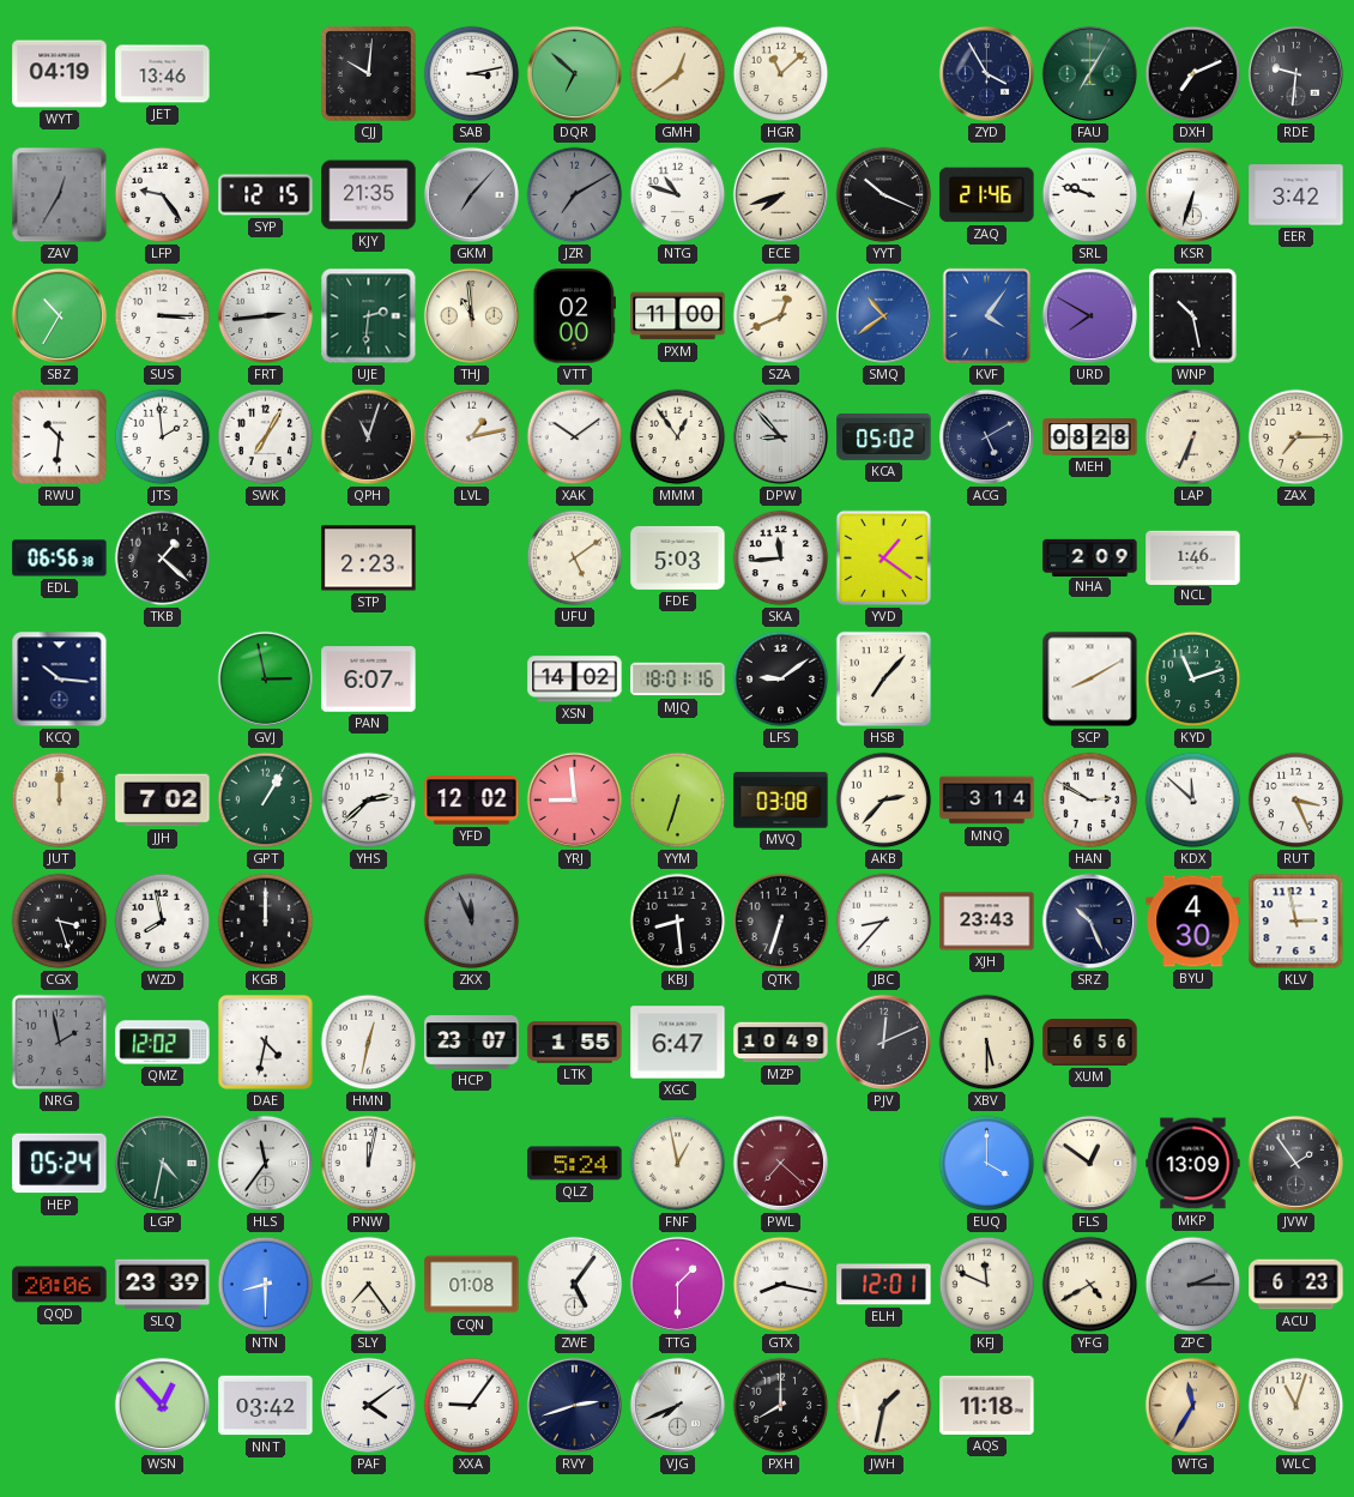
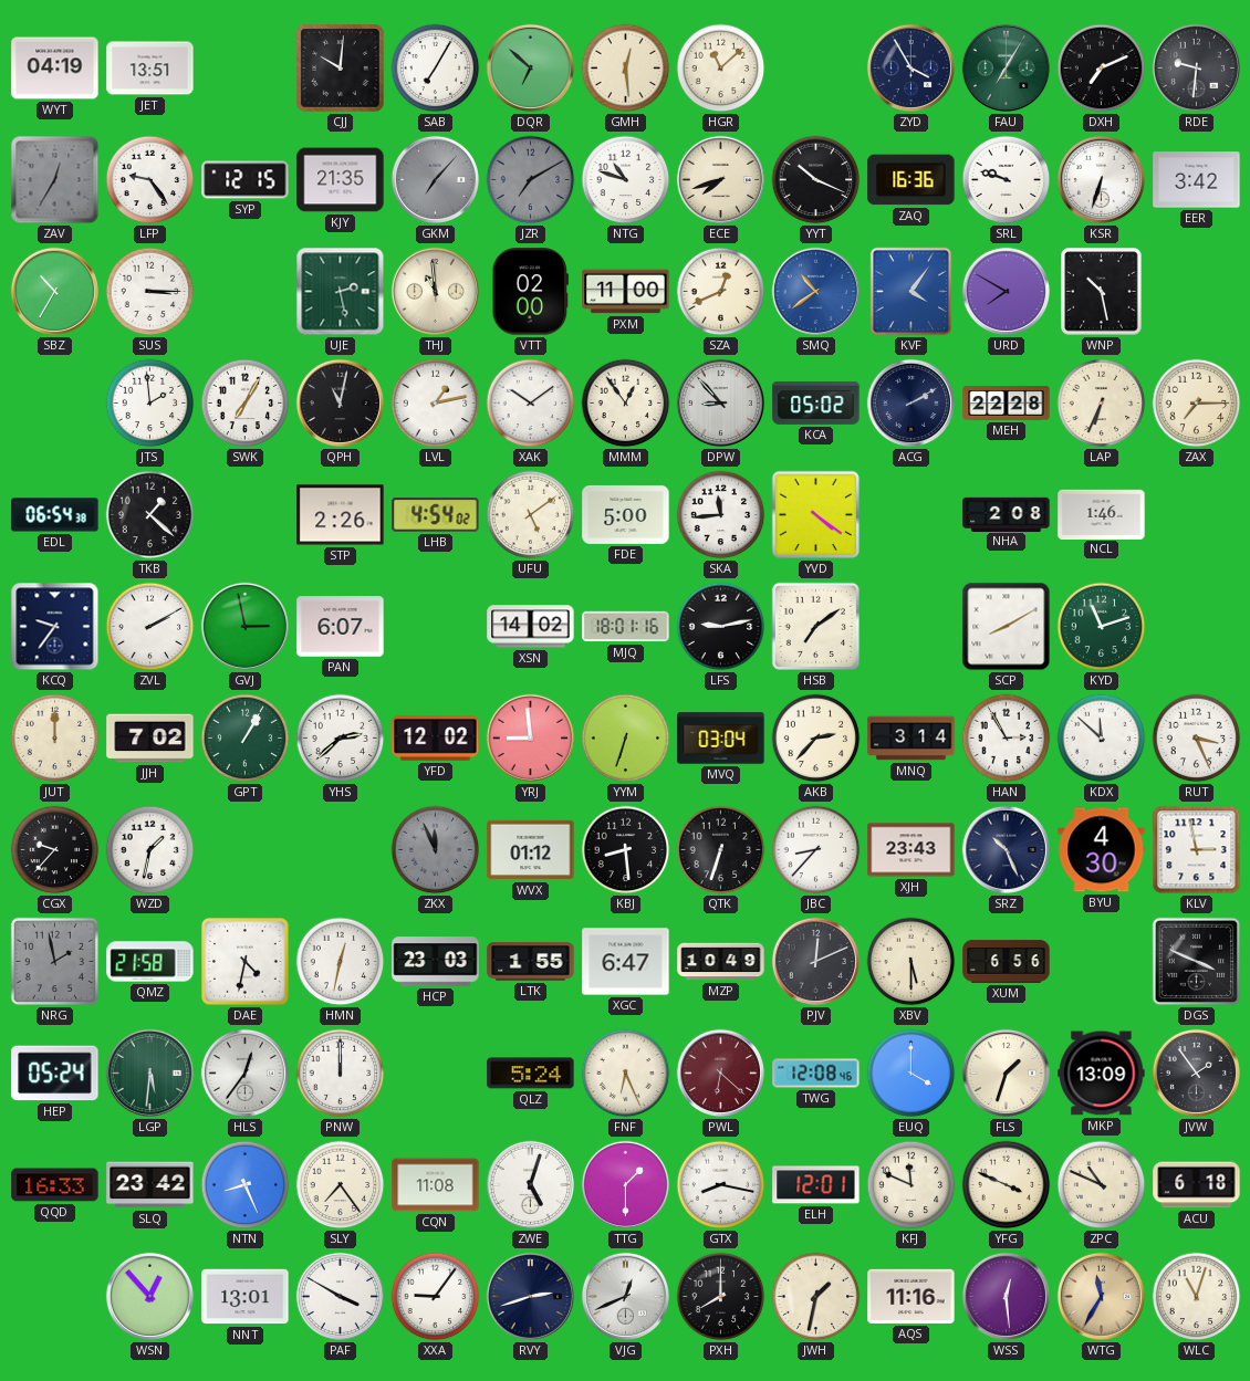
JET: 13:46 -> 13:51 (150, 69)
SAB: 3:13 -> 7:05 (436, 69)
GMH: 12:39 -> 12:29 (626, 69)
ZAQ: 21:46 -> 16:36 (912, 180)
FRT: 2:44 -> none (265, 315)
UJE: 2:31 -> 2:28 (341, 292)
RWU: 10:31 -> none (59, 436)
QPH: 11:03 -> 11:02 (340, 402)
ACG: 5:10 -> 2:10 (910, 402)
MEH: 08:28 -> 22:28 (1007, 404)
EDL: 06:56 -> 06:54 (55, 515)
STP: 2:23 -> 2:26 (341, 515)
LHB: none -> 4:54 (436, 515)
FDE: 5:03 -> 5:00 (626, 514)
YVD: 1:21 -> 4:21 (815, 514)
NHA: 2:09 -> 2:08 (1007, 514)
KCQ: 10:16 -> 9:36 (55, 627)
ZVL: none -> 2:10 (150, 627)
LFS: 9:09 -> 9:13 (721, 627)
HSB: 7:07 -> 7:09 (815, 626)
MVQ: 03:08 -> 03:04 (721, 739)
HAN: 2:50 -> 2:55 (1007, 739)
CGX: 3:27 -> 9:37 (55, 850)
WZD: 7:58 -> 1:32 (150, 850)
KGB: 12:00 -> none (266, 922)
WVX: none -> 01:12 (531, 850)
QMZ: 12:02 -> 21:58 (150, 962)
HCP: 23:07 -> 23:03 (436, 962)
DGS: none -> 3:49 (1197, 962)
LGP: 4:32 -> 5:31 (149, 1073)
HLS: 11:36 -> 12:36 (244, 1073)
PNW: 12:02 -> 12:00 (341, 1074)
FNF: 12:58 -> 6:26 (626, 1074)
PWL: 7:22 -> 6:22 (720, 1073)
TWG: none -> 12:08 (816, 1074)
FLS: 12:51 -> 1:33 (1006, 1073)
QQD: 20:06 -> 16:33 (55, 1185)
SLQ: 23:39 -> 23:42 (150, 1185)
NTN: 8:30 -> 8:26 (246, 1185)
CQN: 01:08 -> 11:08 (436, 1185)
ZWE: 5:06 -> 5:03 (530, 1184)
YFG: 4:40 -> 3:49 (1007, 1185)
ZPC: 2:15 -> 10:49 (1102, 1185)
ZPC dial: grey -> cream (1102, 1185)
ACU: 6:23 -> 6:18 (1197, 1185)
NNT: 03:42 -> 13:01 (246, 1297)
PAF: 4:09 -> 3:50 (340, 1296)
VJG: 7:41 -> 12:41 (625, 1296)
AQS: 11:18 -> 11:16 (912, 1296)
WSS: none -> 12:29 (1006, 1296)
